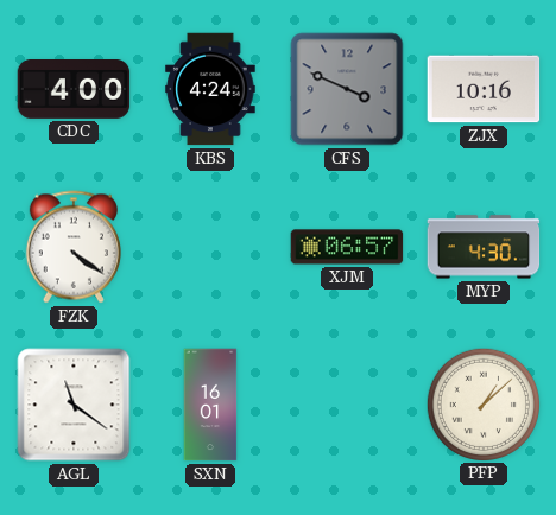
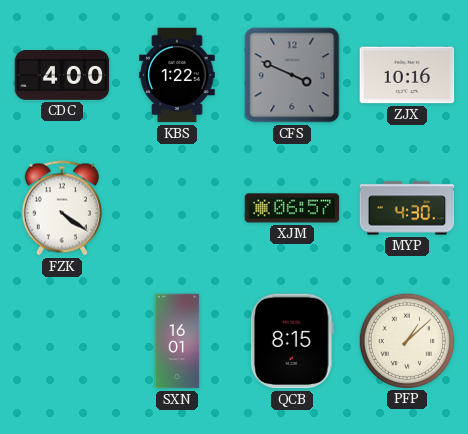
KBS: 4:24 -> 1:22 (177, 75)
AGL: 11:21 -> none (74, 405)
QCB: none -> 8:15 (292, 341)
